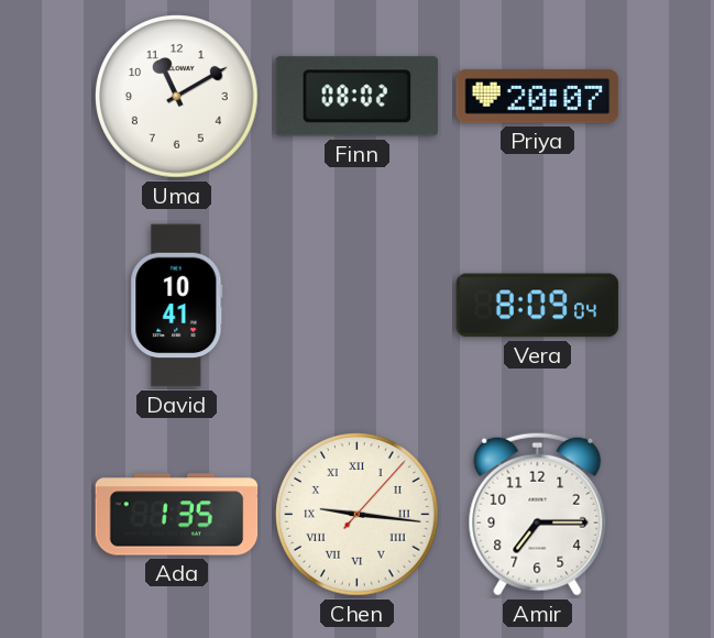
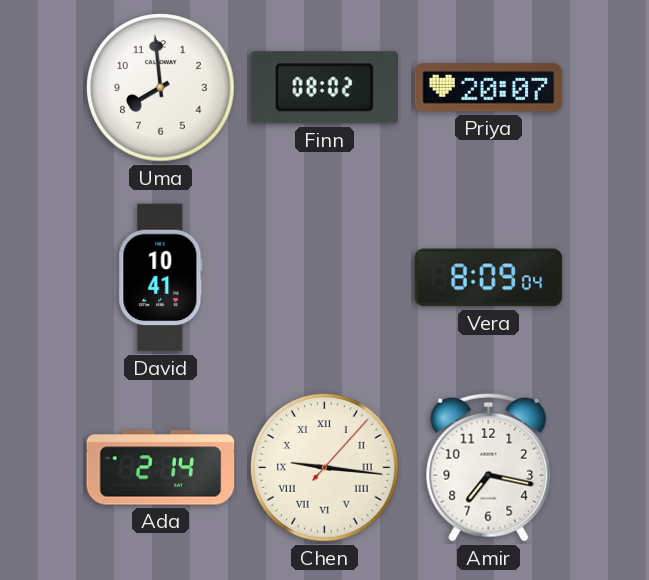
Uma: 11:10 -> 7:59 (161, 88)
Ada: 1:35 -> 2:14 (161, 468)
Amir: 7:15 -> 7:17 (489, 467)
